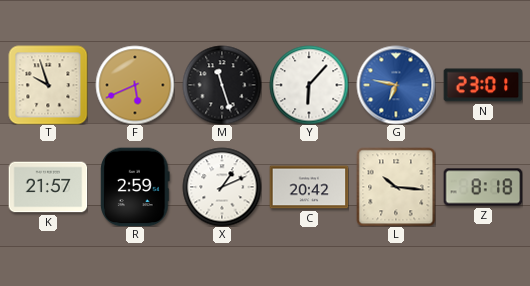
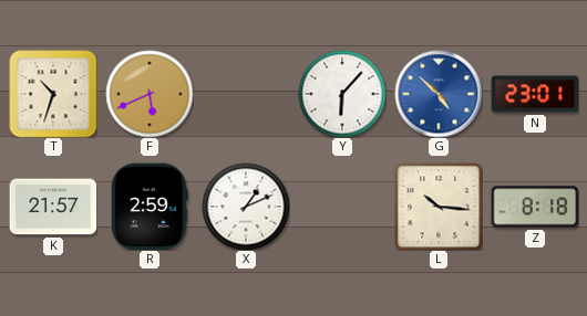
T: 9:57 -> 10:33 (53, 94)
M: 11:27 -> none (222, 85)
G: 6:47 -> 4:52 (439, 94)
C: 20:42 -> none (309, 187)
